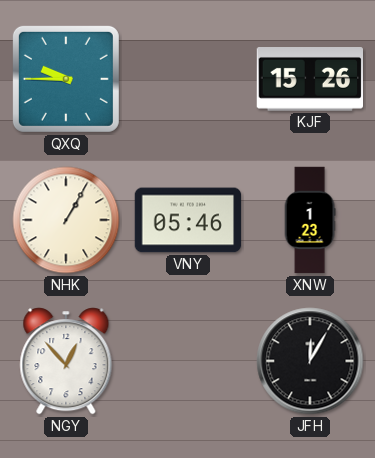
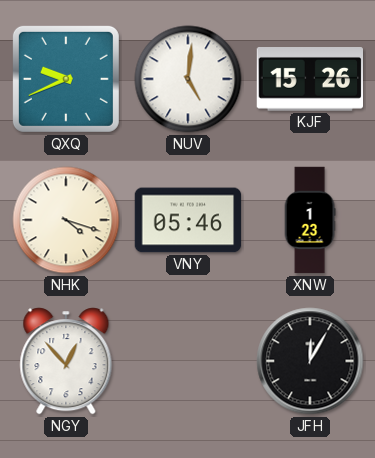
QXQ: 9:45 -> 9:41 (66, 79)
NUV: none -> 5:01 (188, 79)
NHK: 1:05 -> 4:18 (66, 220)
